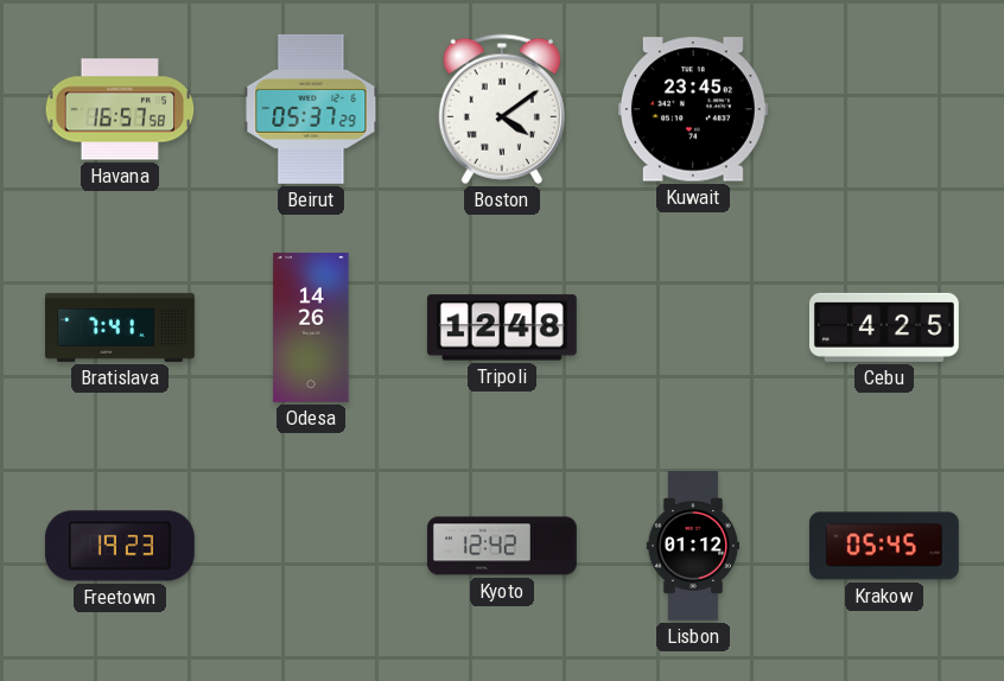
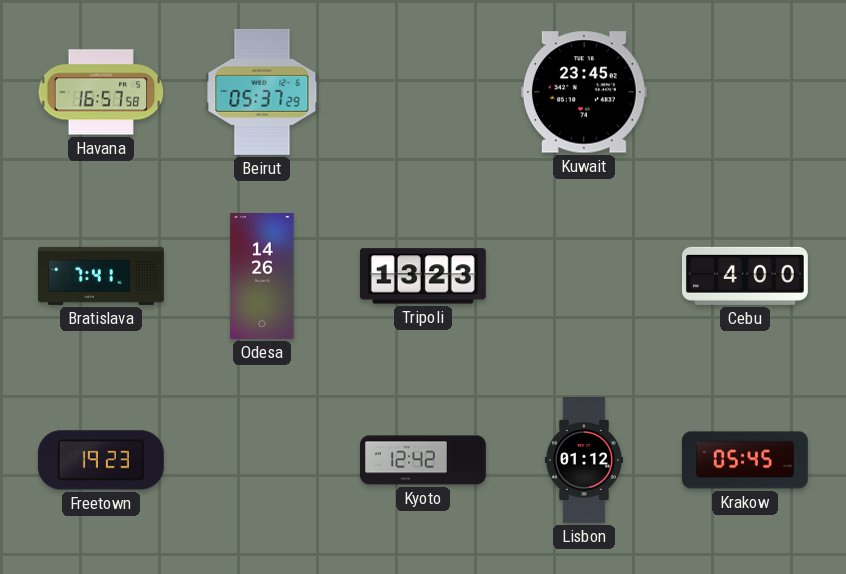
Boston: 4:09 -> none (502, 109)
Tripoli: 12:48 -> 13:23 (423, 276)
Cebu: 4:25 -> 4:00 (745, 276)
